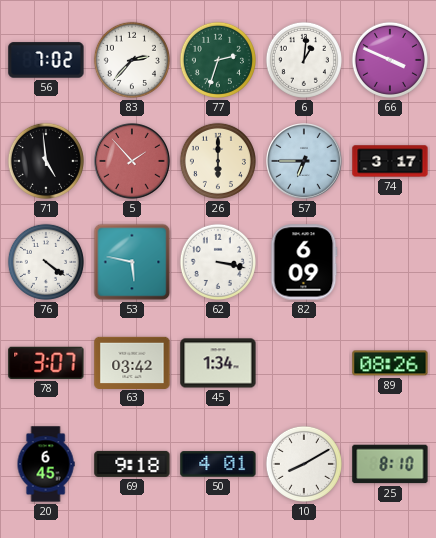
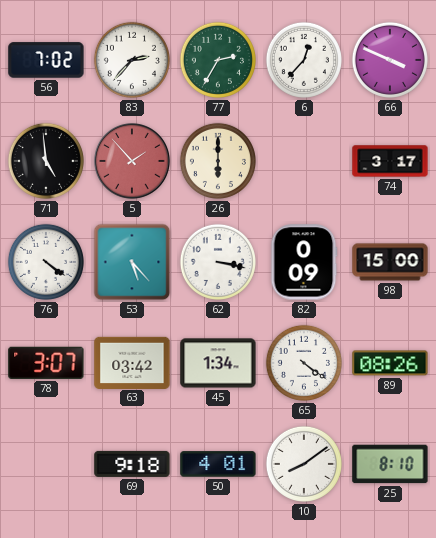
77: 2:33 -> 2:35 (218, 60)
6: 1:01 -> 12:37 (304, 60)
57: 6:45 -> none (304, 161)
53: 5:47 -> 5:23 (132, 262)
82: 6:09 -> 0:09 (304, 262)
98: none -> 15:00 (390, 262)
65: none -> 4:21 (304, 363)
20: 6:45 -> none (46, 464)
10: 8:10 -> 8:09 (304, 464)
